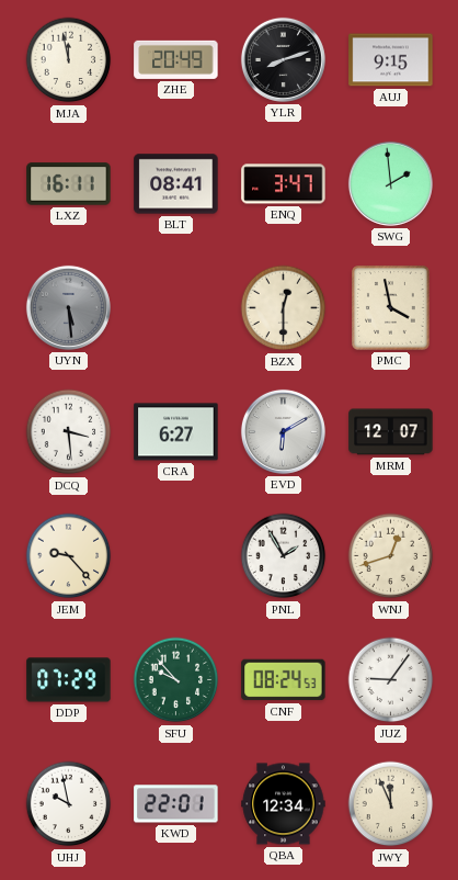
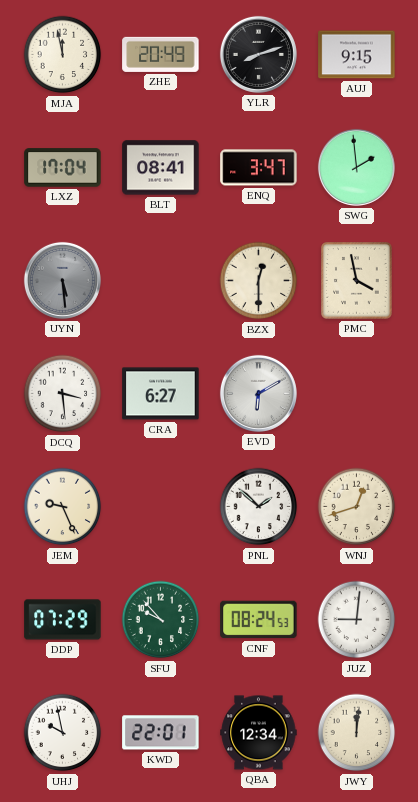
LXZ: 16:11 -> 17:04 (63, 168)
MRM: 12:07 -> none (391, 432)
JEM: 9:23 -> 9:26 (63, 507)
PNL: 1:55 -> 1:52 (259, 507)
JUZ: 9:06 -> 9:01 (357, 620)
JWY: 11:56 -> 12:01 (357, 733)
